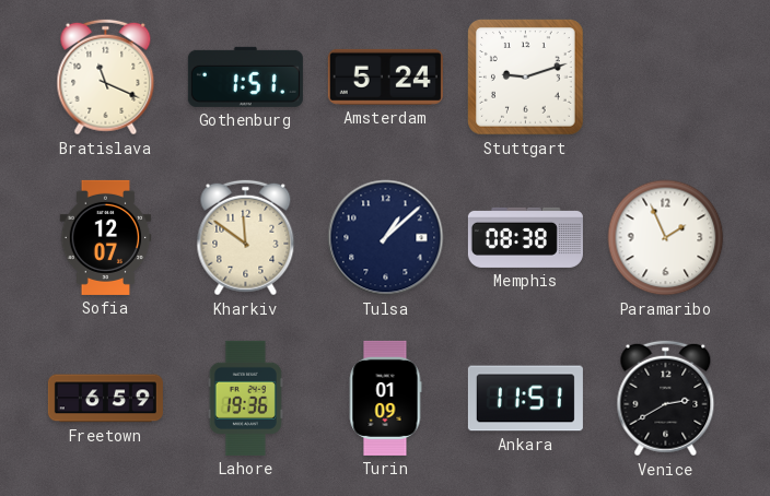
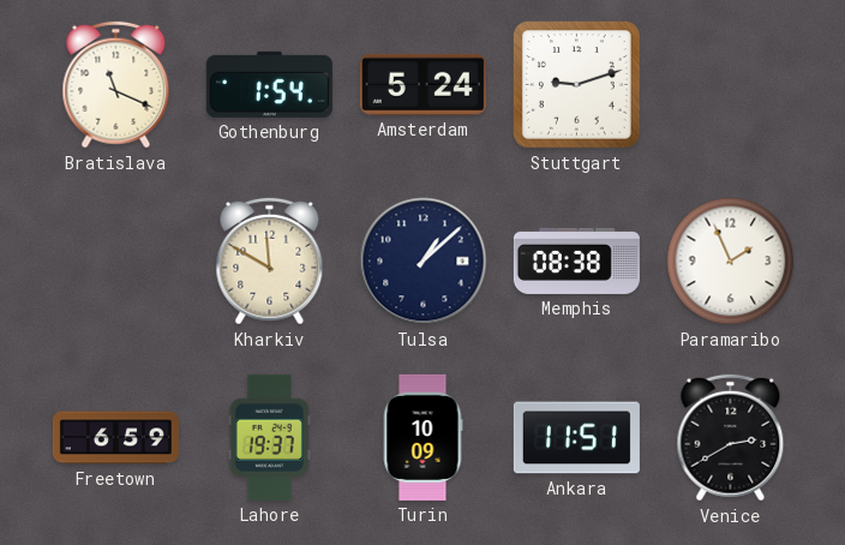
Gothenburg: 1:51 -> 1:54 (269, 84)
Sofia: 12:07 -> none (106, 237)
Kharkiv: 11:51 -> 11:50 (270, 262)
Lahore: 19:36 -> 19:37 (269, 437)
Turin: 01:09 -> 10:09 (422, 437)
